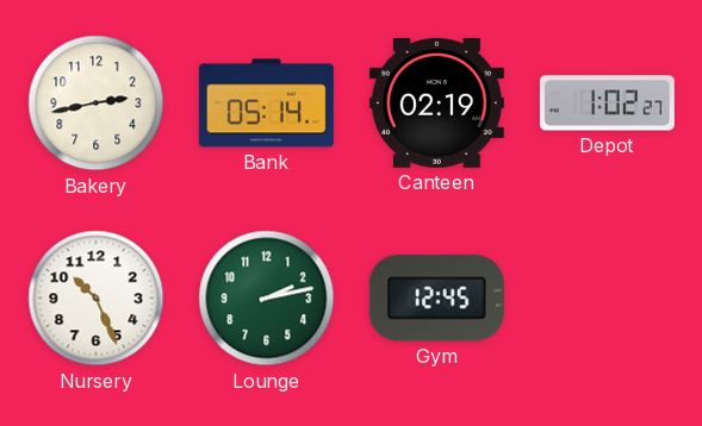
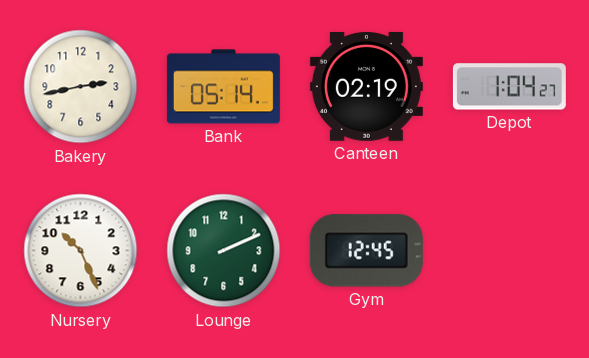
Depot: 1:02 -> 1:04 (509, 87)
Lounge: 2:13 -> 2:11 (224, 251)
